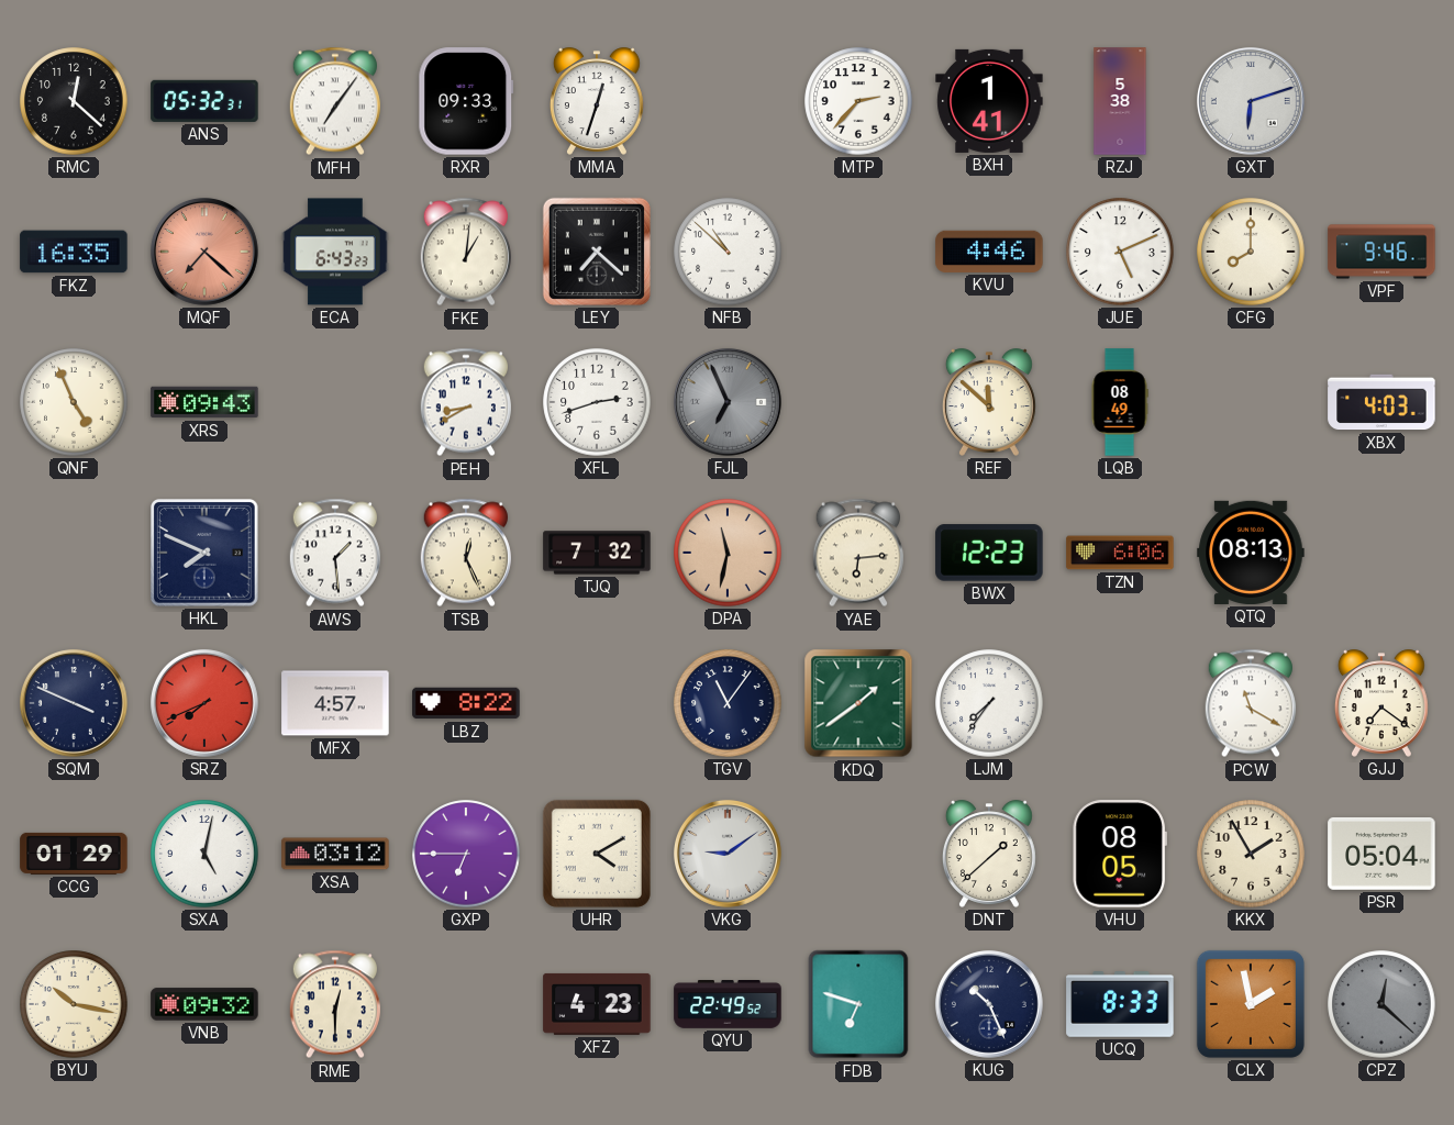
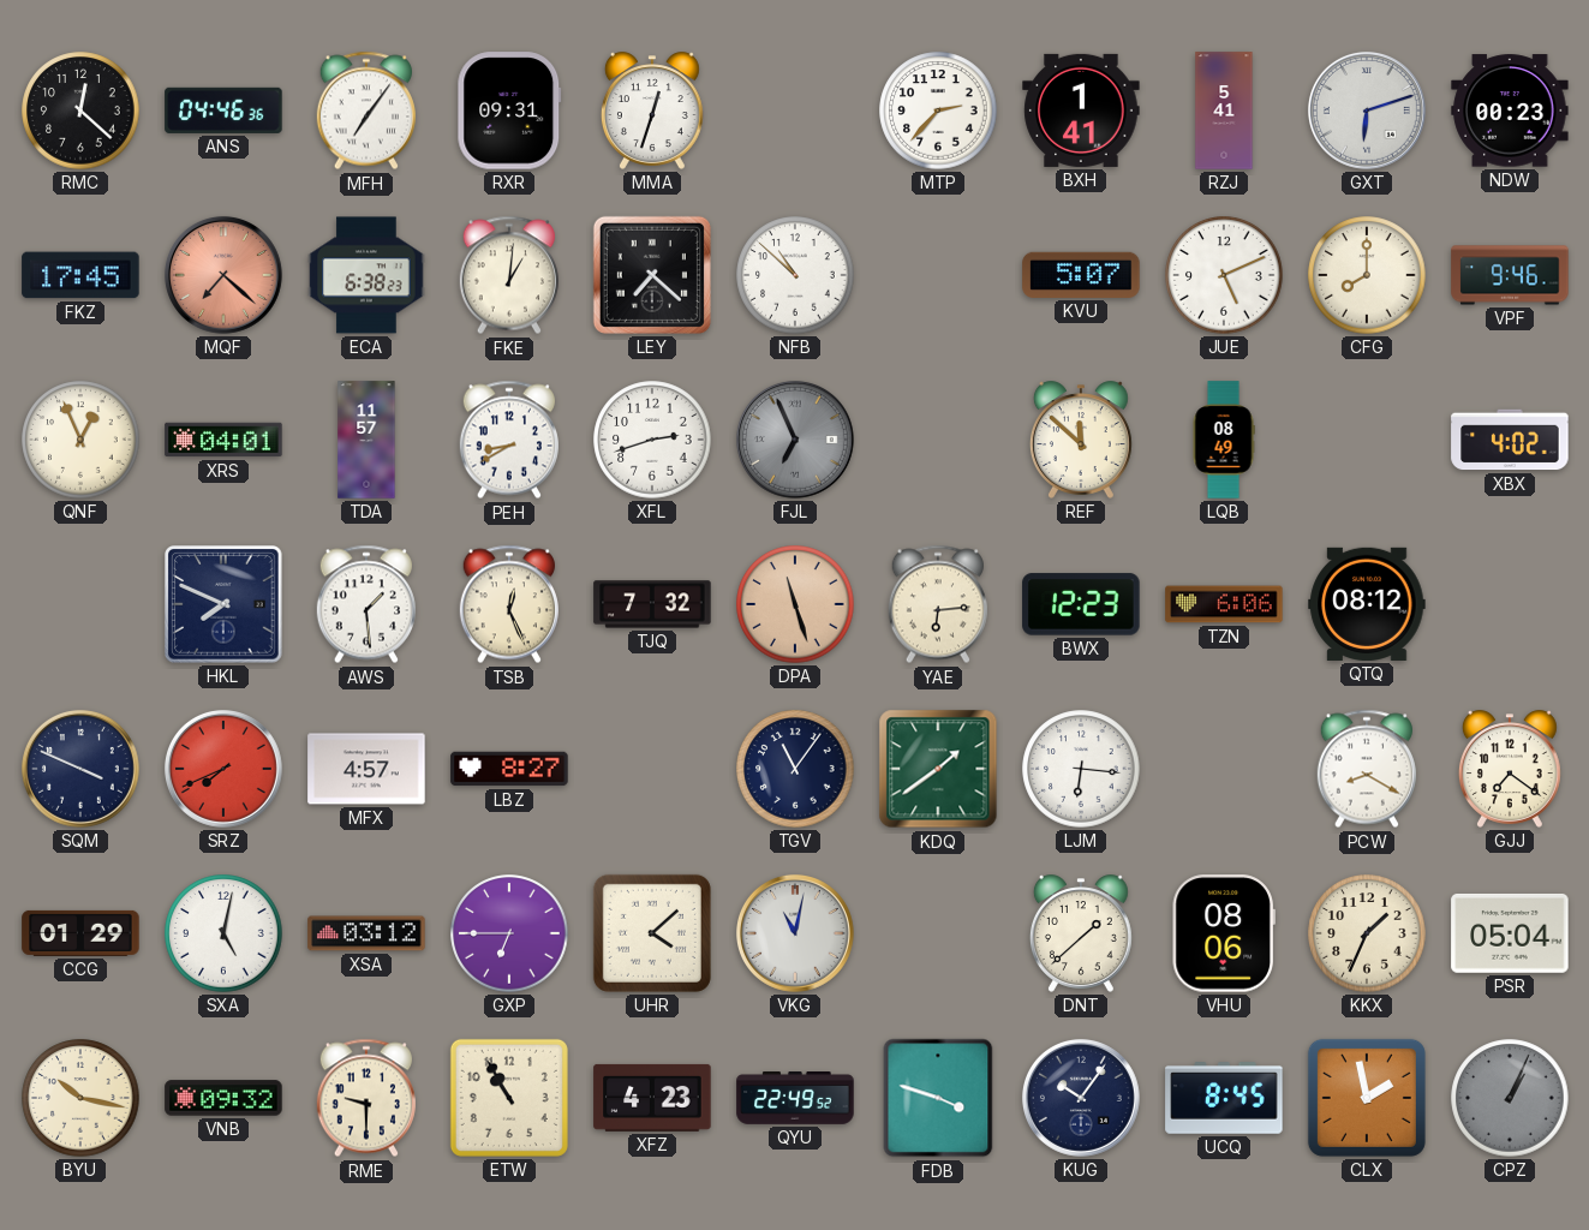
ANS: 05:32 -> 04:46 (223, 111)
RXR: 09:33 -> 09:31 (509, 111)
RZJ: 5:38 -> 5:41 (1224, 111)
NDW: none -> 00:23 (1510, 111)
FKZ: 16:35 -> 17:45 (80, 275)
ECA: 6:43 -> 6:38 (366, 275)
KVU: 4:46 -> 5:07 (1081, 275)
QNF: 4:56 -> 12:56 (80, 440)
XRS: 09:43 -> 04:01 (223, 440)
TDA: none -> 11:57 (366, 440)
XBX: 4:03 -> 4:02 (1510, 440)
DPA: 11:32 -> 11:27 (795, 604)
QTQ: 08:13 -> 08:12 (1367, 604)
LBZ: 8:22 -> 8:27 (509, 769)
LJM: 7:36 -> 6:16 (1081, 769)
PCW: 11:20 -> 8:20 (1367, 769)
UHR: 4:10 -> 4:08 (652, 933)
VKG: 9:09 -> 11:02 (795, 933)
VHU: 08:05 -> 08:06 (1224, 933)
KKX: 1:55 -> 1:34 (1367, 933)
RME: 12:30 -> 9:30 (366, 1098)
ETW: none -> 10:55 (509, 1098)
FDB: 6:48 -> 3:48 (938, 1098)
KUG: 10:26 -> 10:06 (1081, 1098)
UCQ: 8:33 -> 8:45 (1224, 1098)
CPZ: 12:22 -> 1:04 (1510, 1098)
